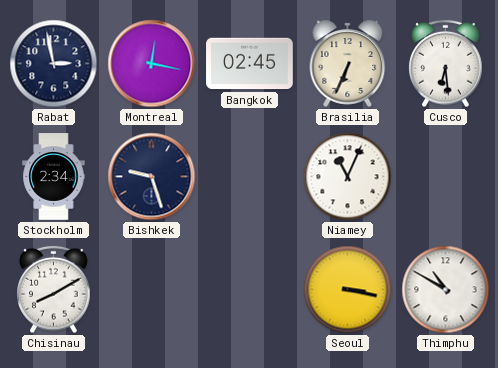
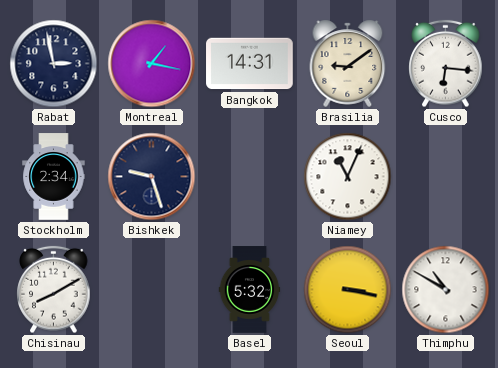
Montreal: 12:17 -> 1:17 (152, 64)
Bangkok: 02:45 -> 14:31 (250, 64)
Brasilia: 6:34 -> 9:09 (348, 63)
Cusco: 6:29 -> 6:16 (446, 64)
Basel: none -> 5:32 (250, 290)
